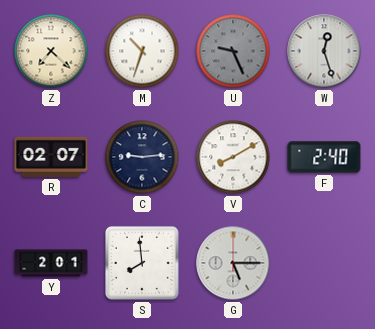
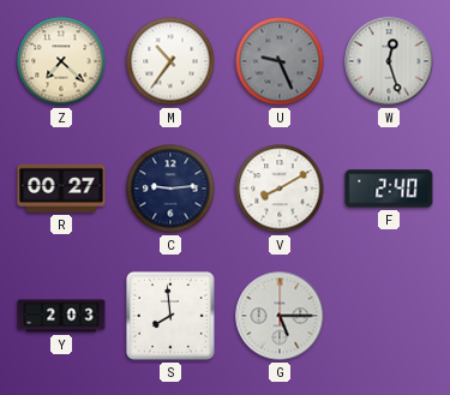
M: 10:33 -> 10:36 (170, 61)
R: 02:07 -> 00:27 (61, 188)
Y: 2:01 -> 2:03 (61, 316)
